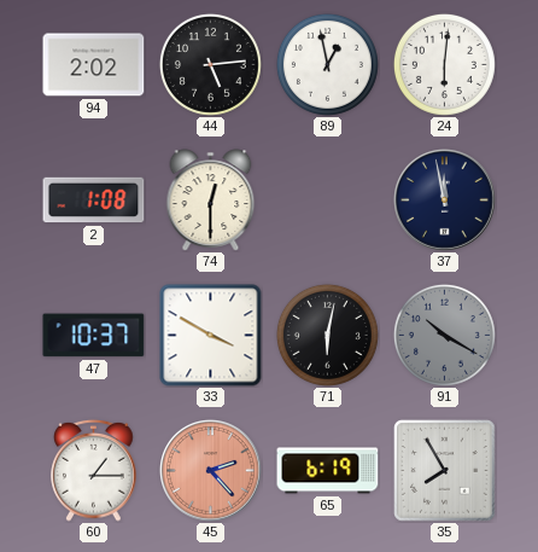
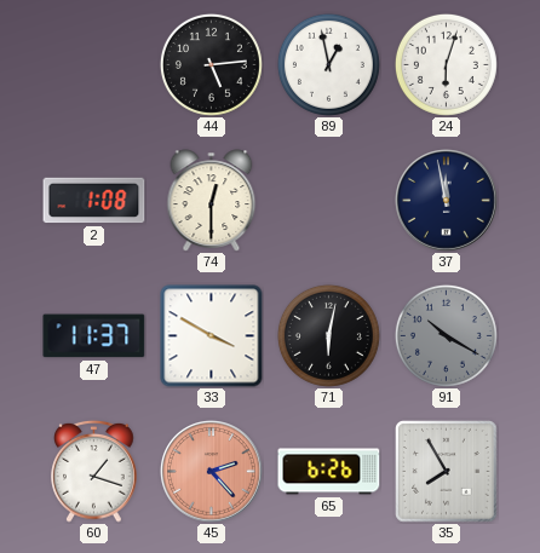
94: 2:02 -> none (94, 65)
24: 6:01 -> 6:03 (446, 64)
47: 10:37 -> 11:37 (94, 336)
60: 1:15 -> 1:18 (94, 471)
65: 6:19 -> 6:26 (329, 472)
